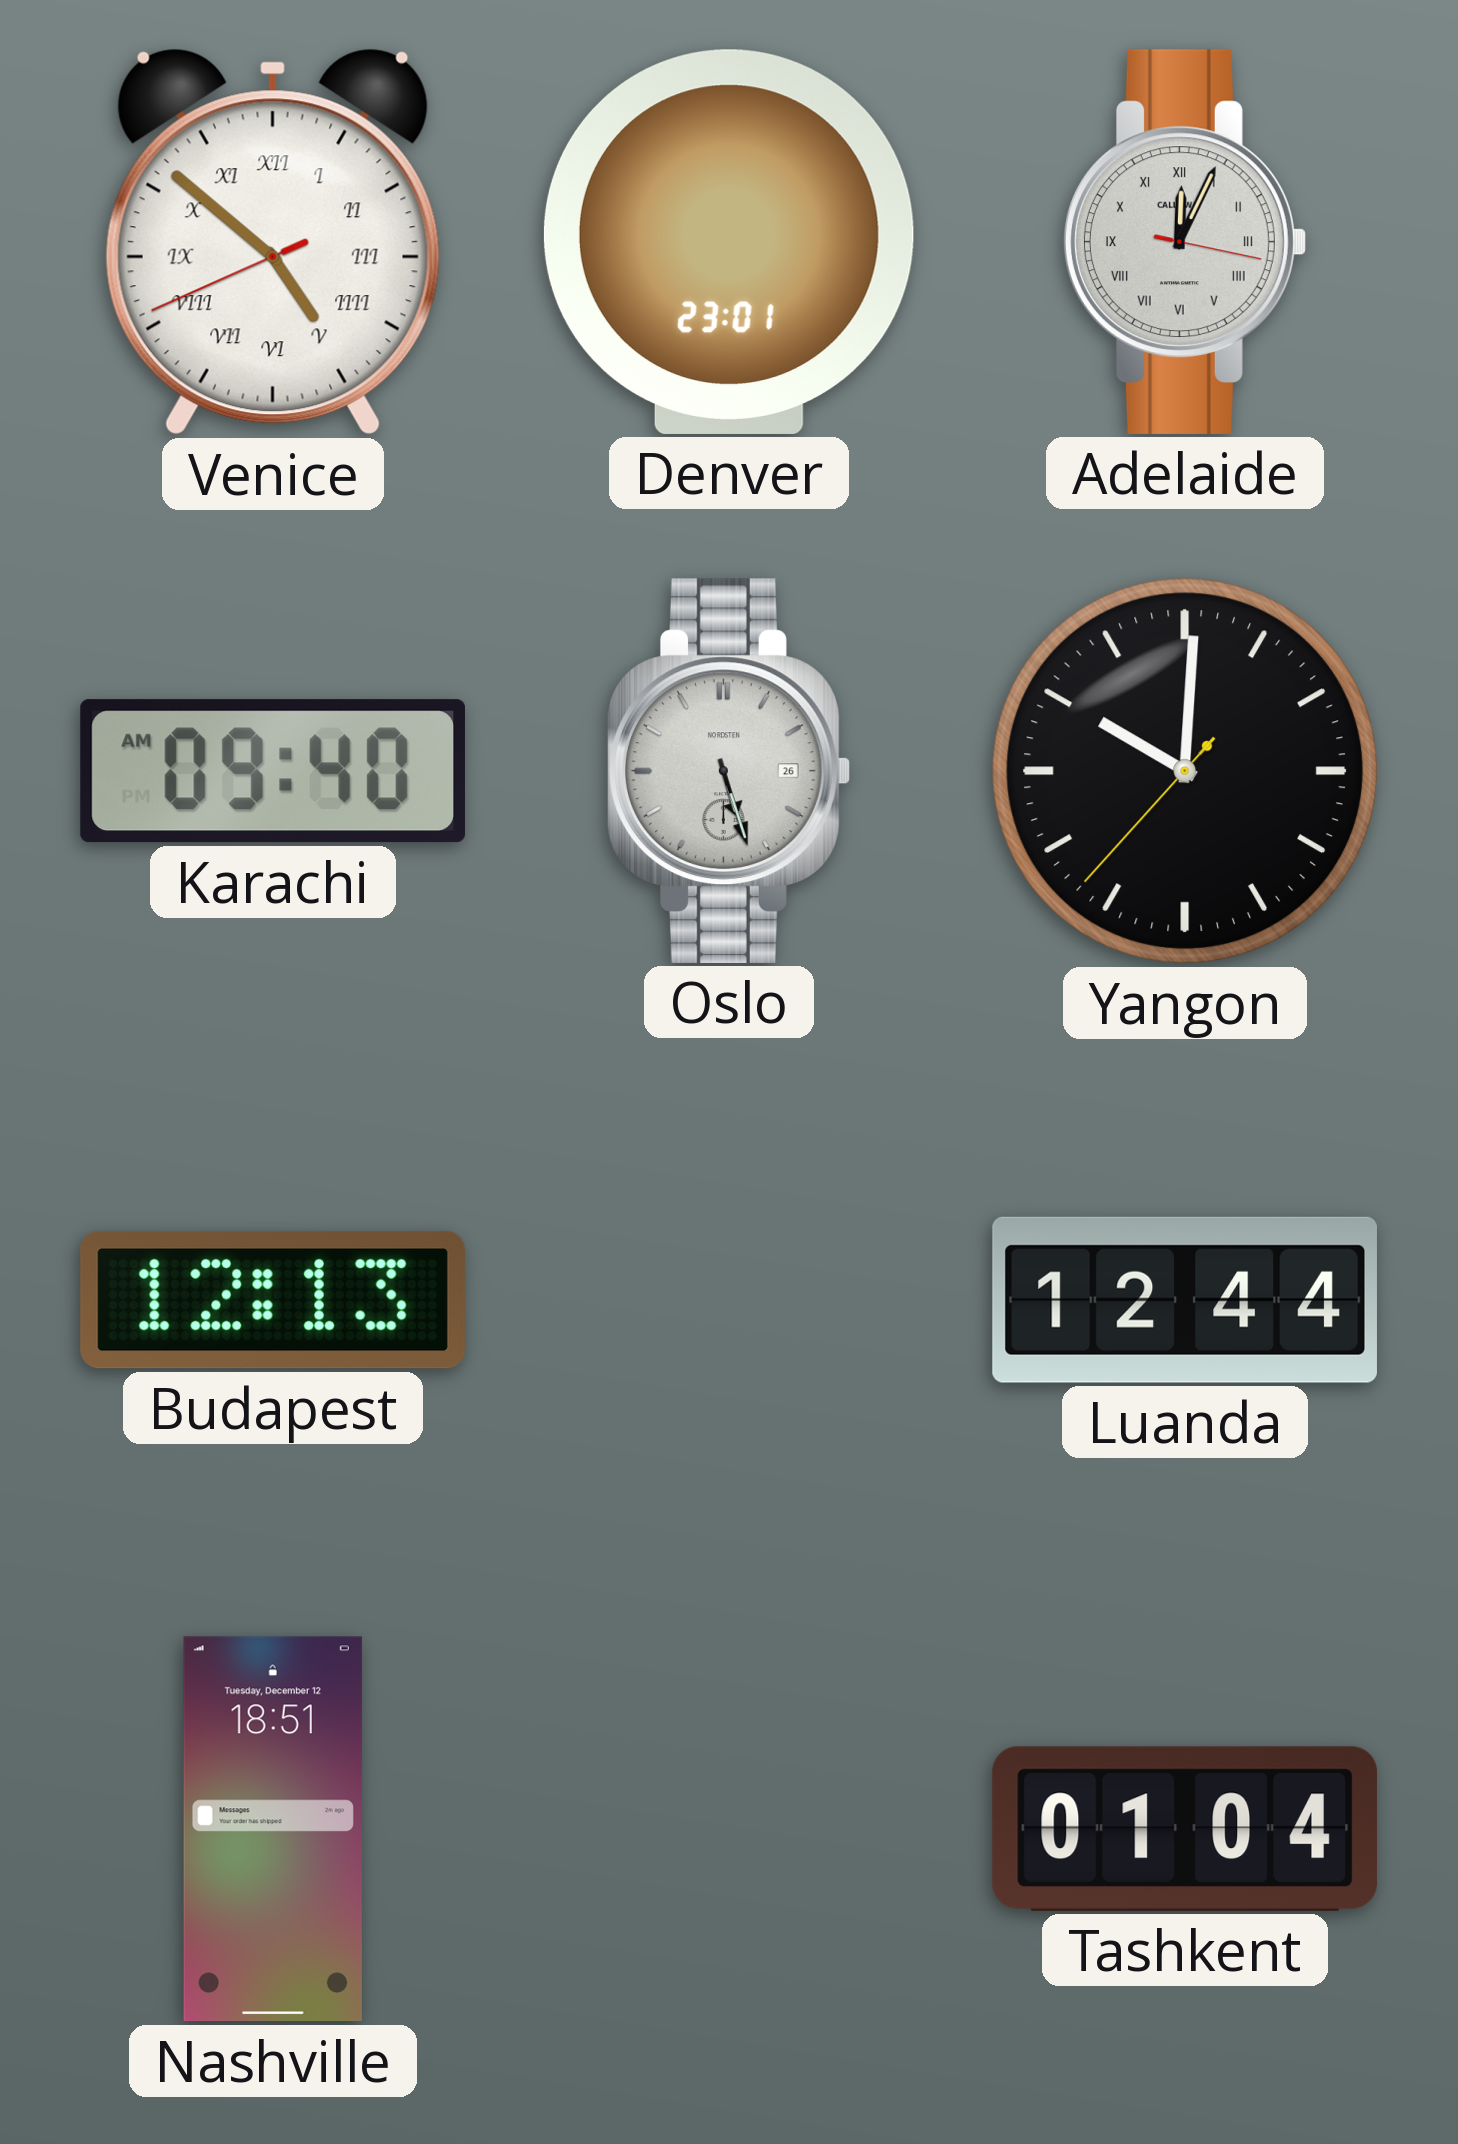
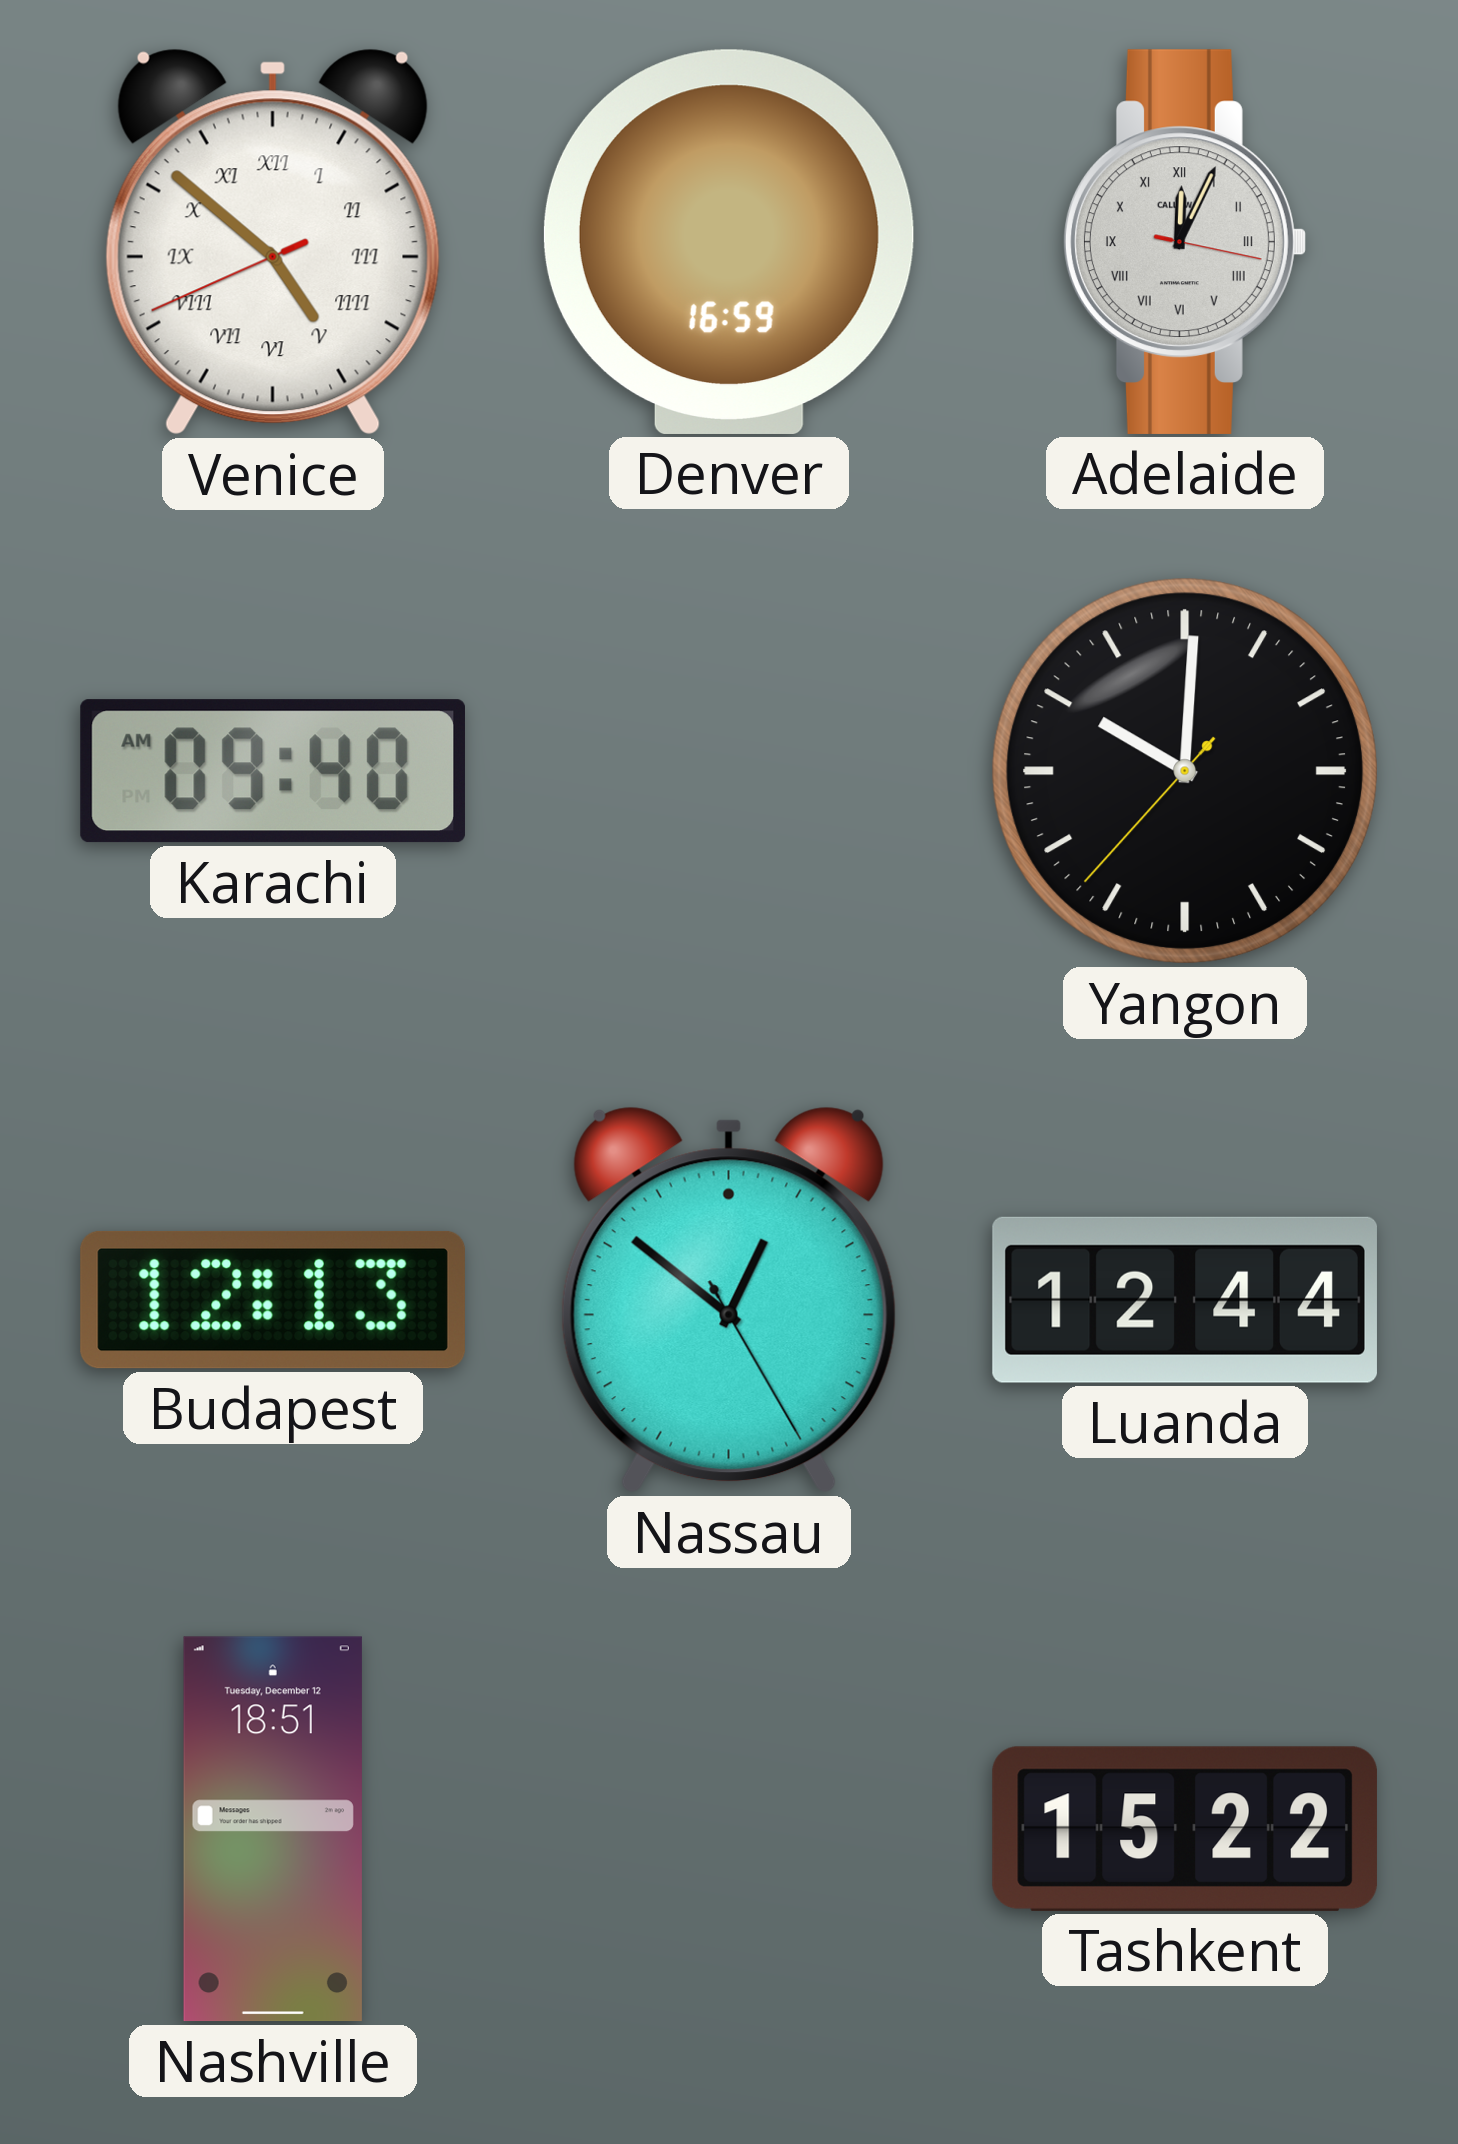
Denver: 23:01 -> 16:59 (729, 242)
Oslo: 5:27 -> none (728, 771)
Nassau: none -> 12:51 (729, 1300)
Tashkent: 01:04 -> 15:22 (1185, 1829)
